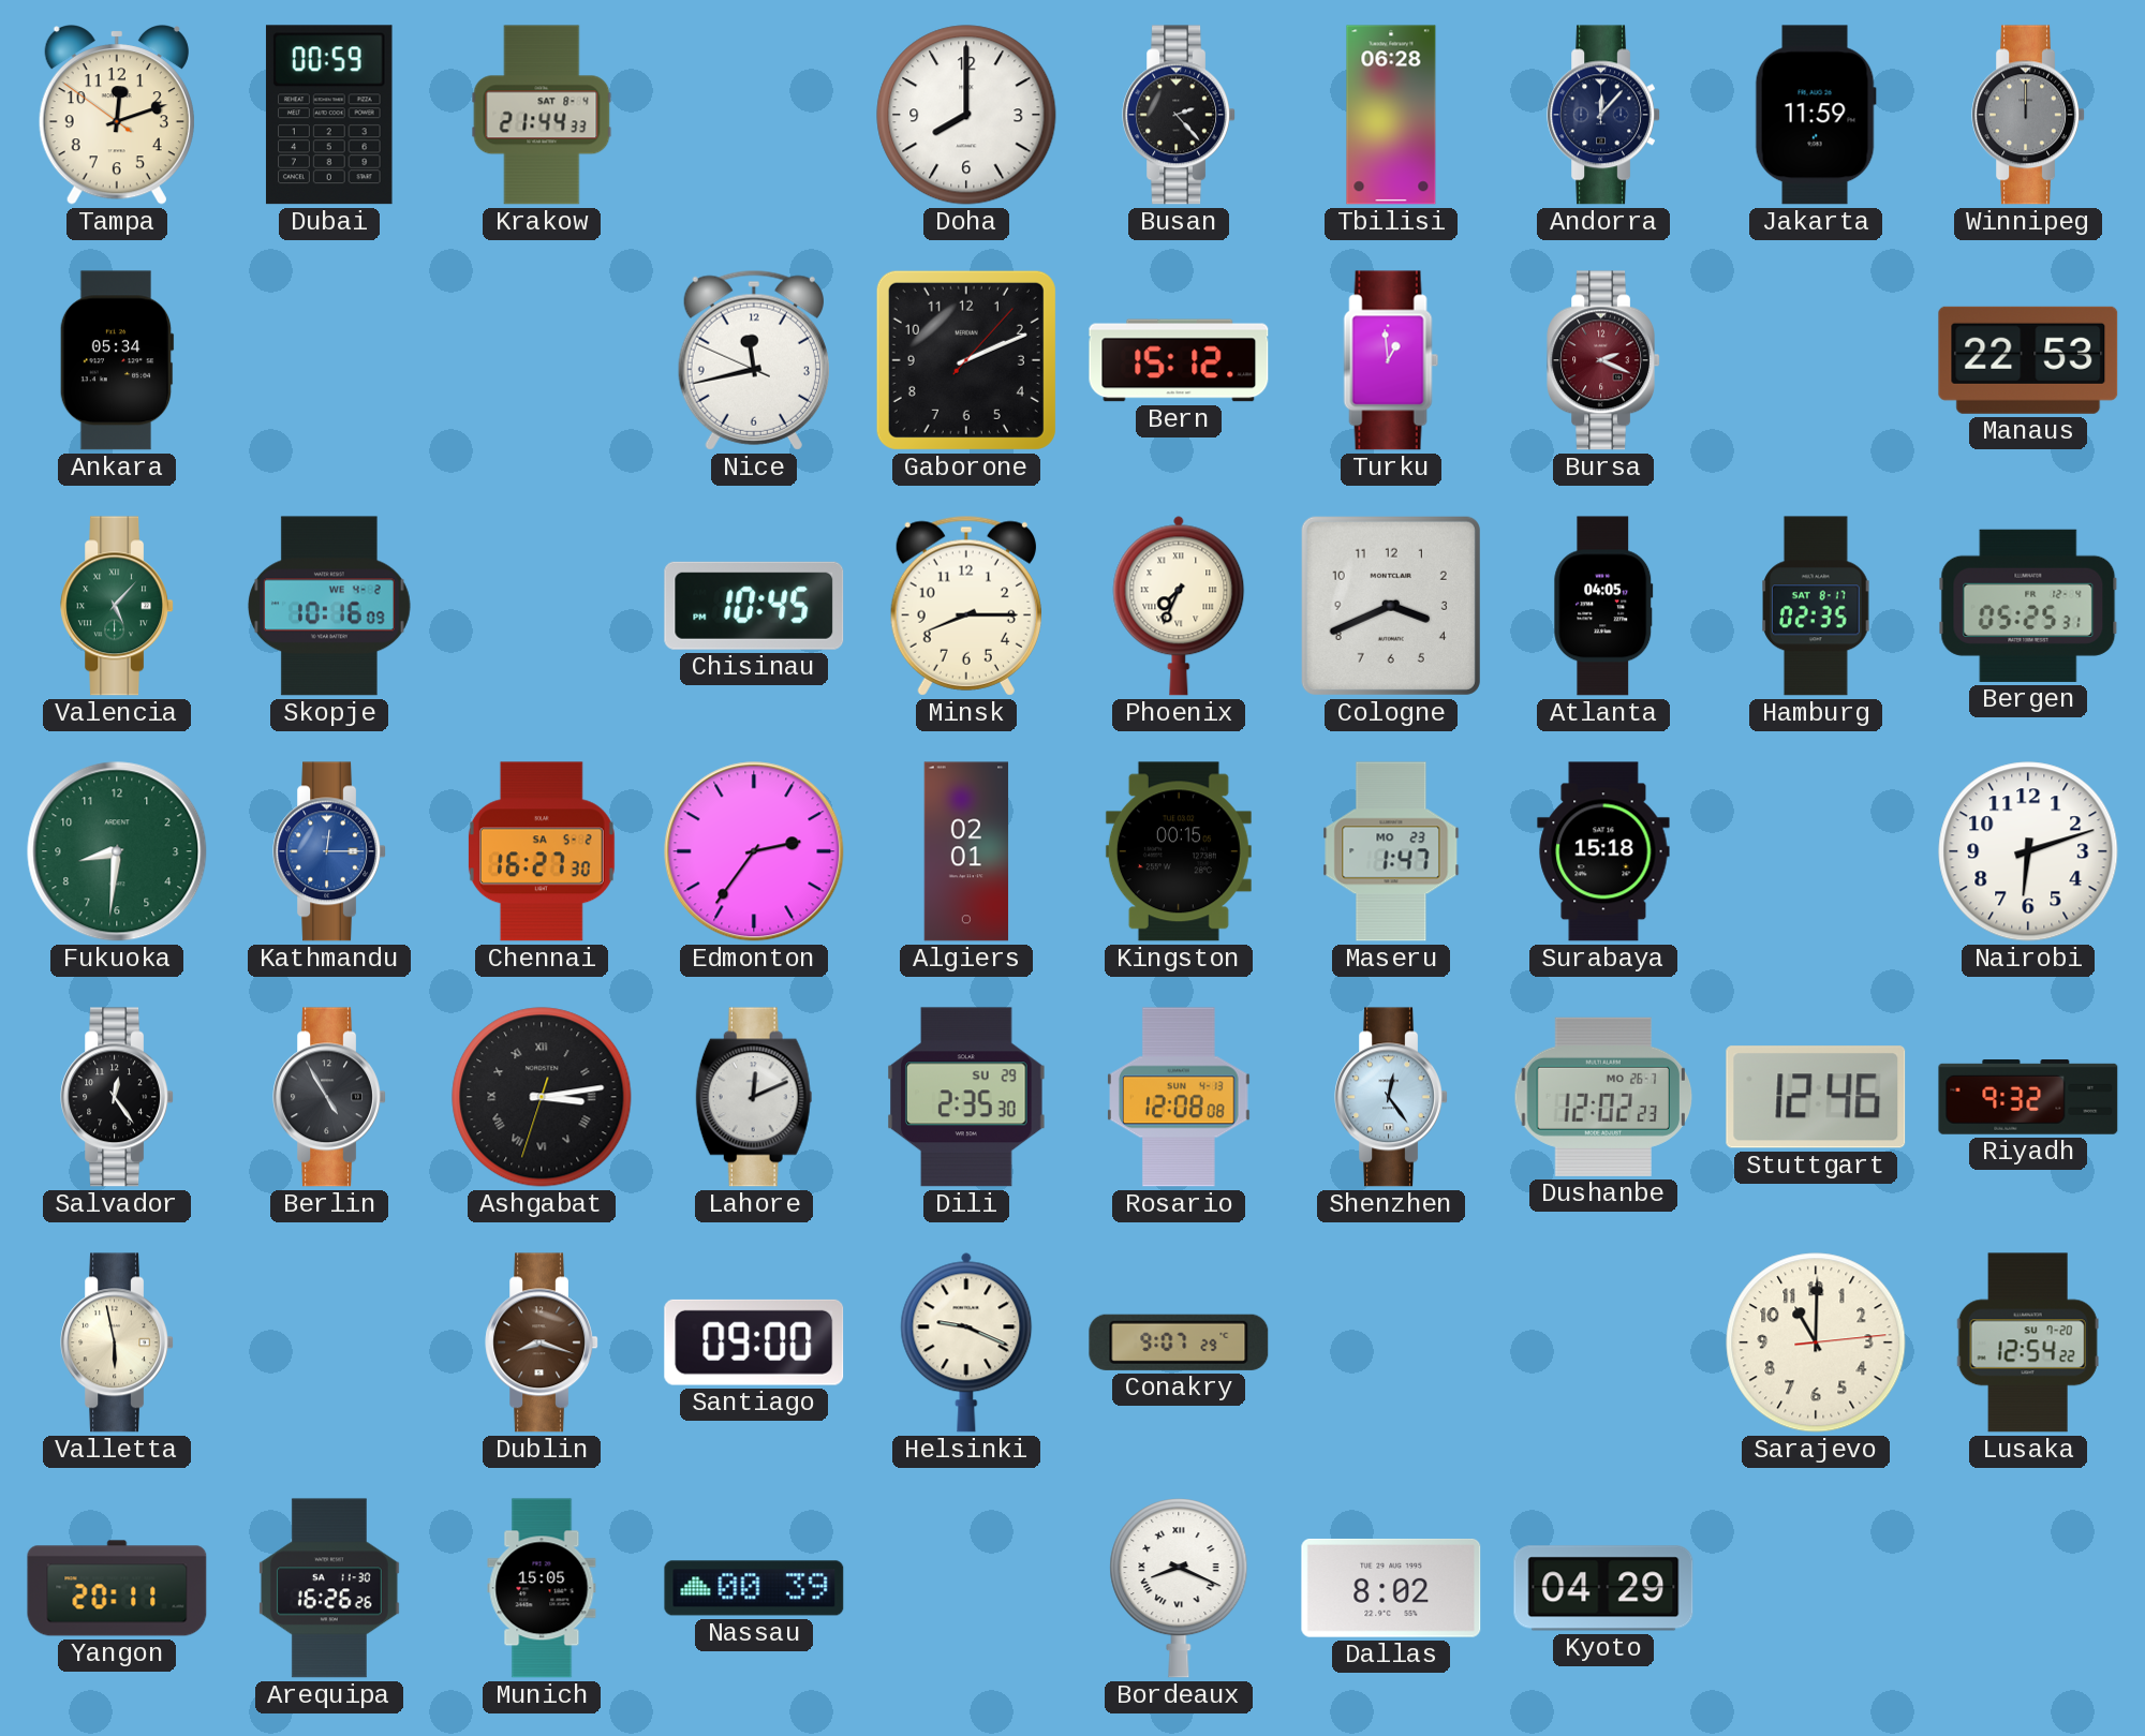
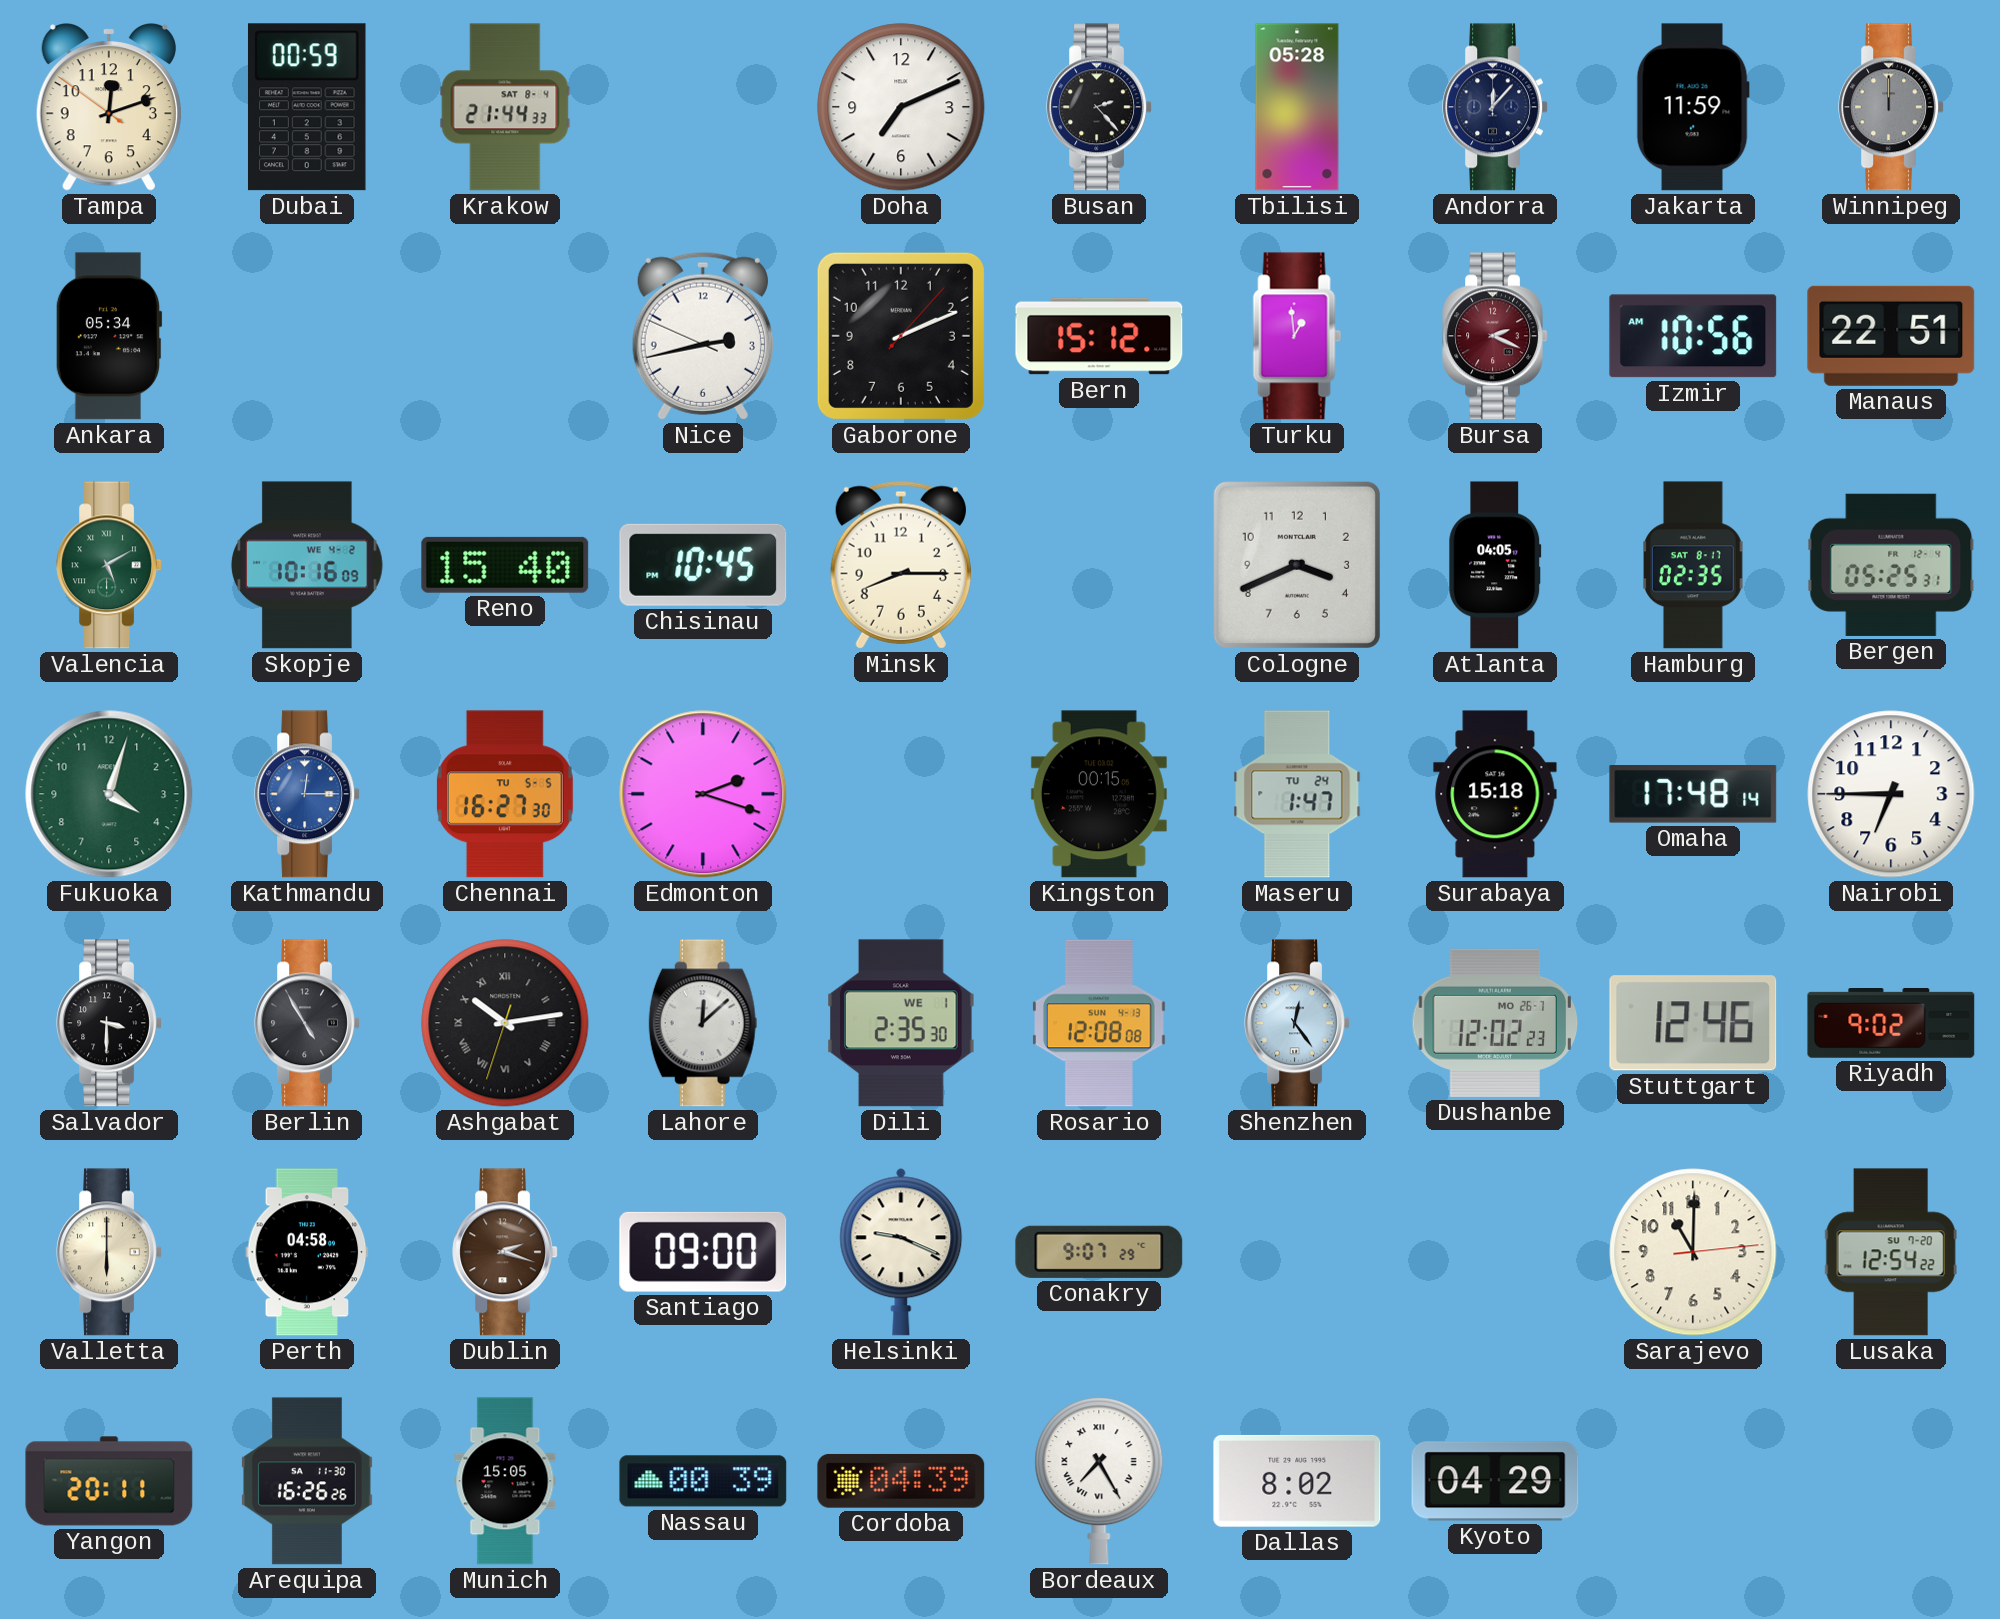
Doha: 8:00 -> 7:11 (901, 107)
Tbilisi: 06:28 -> 05:28 (1297, 107)
Nice: 11:42 -> 2:42 (703, 336)
Izmir: none -> 10:56 (1693, 336)
Manaus: 22:53 -> 22:51 (1891, 336)
Valencia: 5:07 -> 5:10 (109, 565)
Reno: none -> 15:40 (505, 565)
Phoenix: 7:34 -> none (1179, 606)
Fukuoka: 8:31 -> 4:03 (109, 794)
Chennai date: SA 5-2 -> TU 5-5 (505, 794)
Edmonton: 2:36 -> 2:18 (703, 794)
Algiers: 02:01 -> none (966, 851)
Maseru date: MO 23 -> TU 24 (1297, 794)
Omaha: none -> 17:48 (1693, 794)
Nairobi: 6:12 -> 6:45 (1891, 794)
Salvador: 12:24 -> 3:30 (109, 1023)
Ashgabat: 3:13 -> 10:13 (505, 1023)
Lahore: 12:11 -> 12:08 (703, 1023)
Dili date: SU 29 -> WE 1 (901, 1023)
Riyadh: 9:32 -> 9:02 (1891, 1024)
Valletta: 5:58 -> 6:00 (109, 1252)
Perth: none -> 04:58 (307, 1252)
Dublin: 8:18 -> 2:18 (505, 1252)
Cordoba: none -> 04:39 (901, 1481)
Bordeaux: 8:19 -> 7:25 (1099, 1481)
